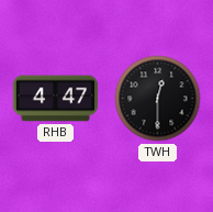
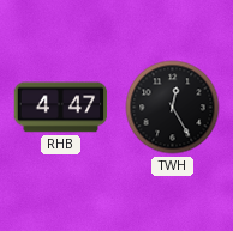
TWH: 12:30 -> 12:25 (173, 108)
